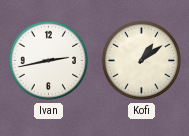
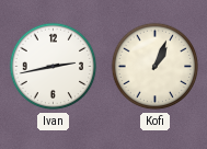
Kofi: 1:09 -> 1:04 (156, 67)
